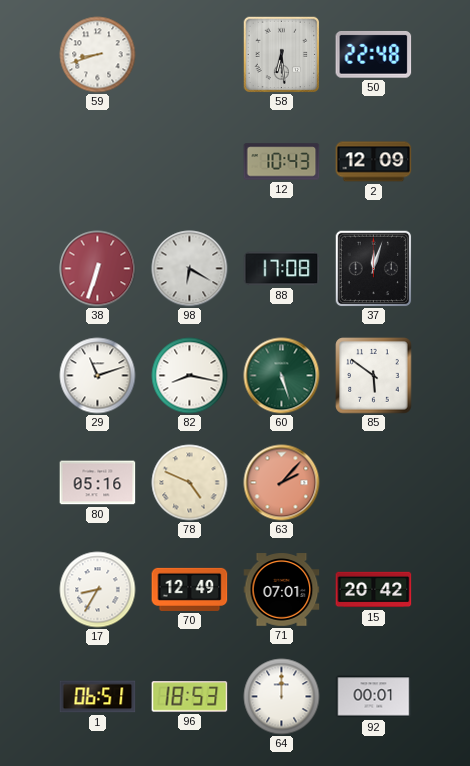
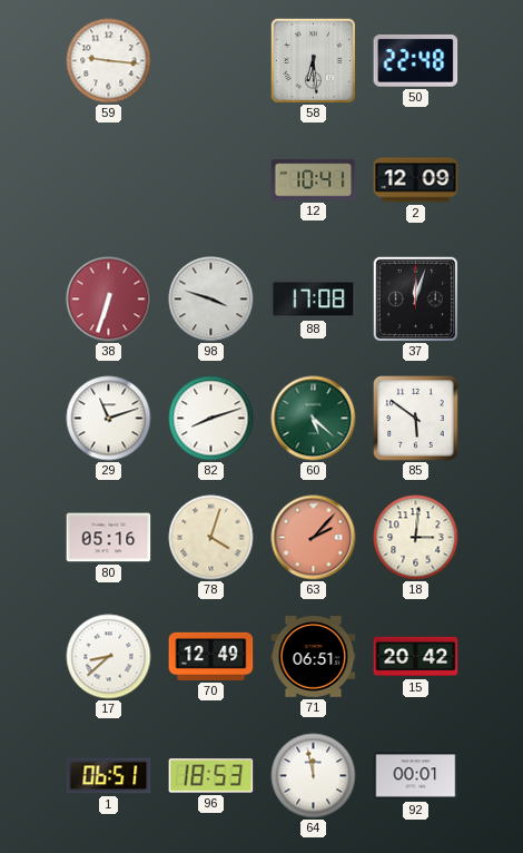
59: 8:42 -> 9:16 (109, 61)
12: 10:43 -> 10:41 (314, 180)
98: 6:20 -> 3:48 (211, 300)
82: 8:17 -> 8:12 (211, 419)
60: 5:27 -> 5:22 (314, 419)
78: 4:49 -> 4:03 (211, 538)
18: none -> 3:01 (416, 538)
17: 8:35 -> 8:38 (109, 657)
71: 07:01 -> 06:51 (314, 657)
64: 12:00 -> 11:58 (314, 776)
